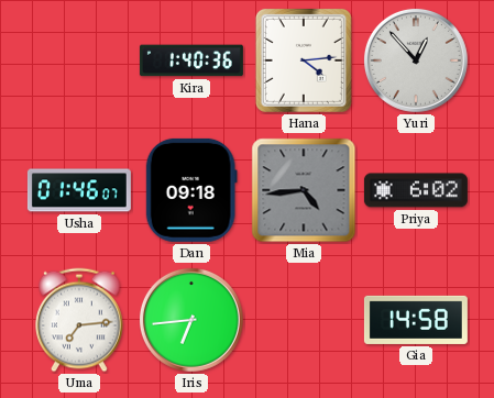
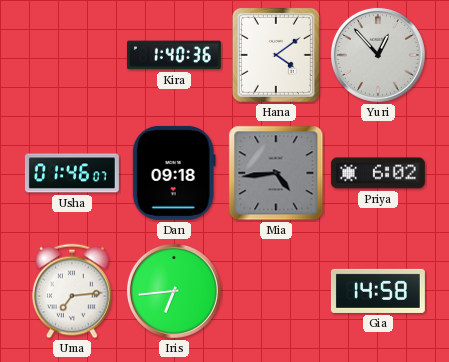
Hana: 4:14 -> 4:09 (276, 55)
